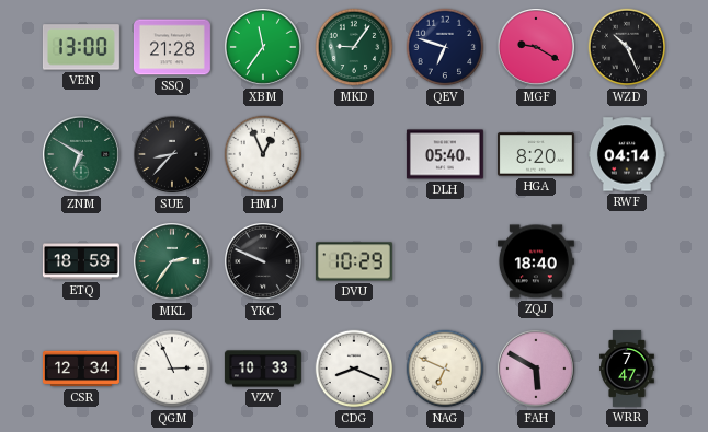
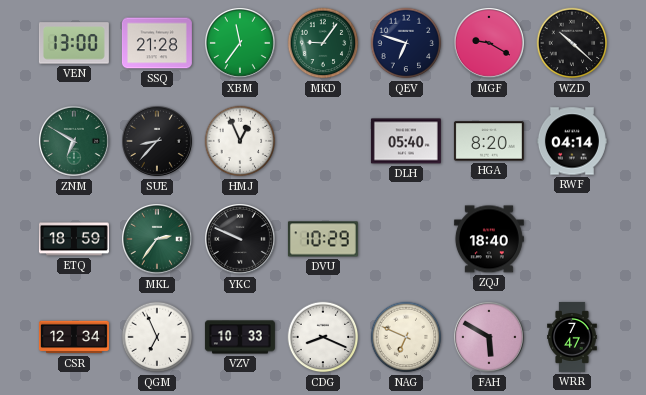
WZD: 10:26 -> 10:22 (572, 43)
QGM: 2:56 -> 6:56 (157, 337)
